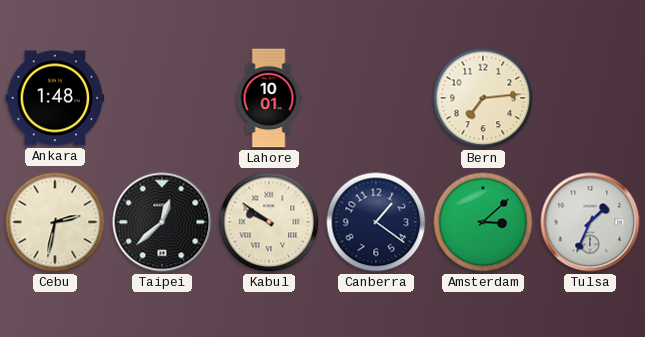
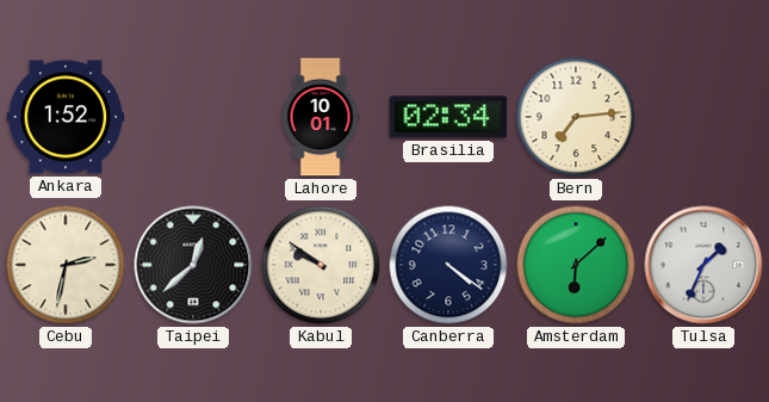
Ankara: 1:48 -> 1:52 (66, 117)
Brasilia: none -> 02:34 (448, 117)
Canberra: 1:21 -> 4:21 (448, 265)
Amsterdam: 3:08 -> 6:08 (576, 265)
